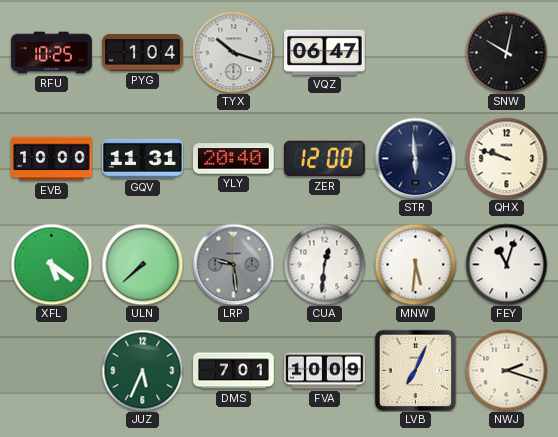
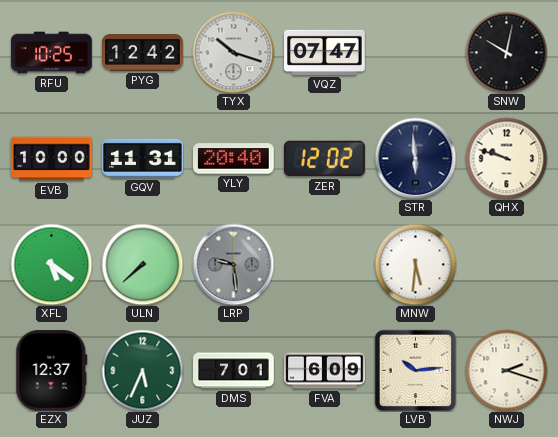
PYG: 1:04 -> 12:42 (143, 53)
VQZ: 06:47 -> 07:47 (325, 52)
ZER: 12:00 -> 12:02 (325, 159)
CUA: 12:31 -> none (324, 264)
FEY: 11:03 -> none (506, 264)
EZX: none -> 12:37 (52, 371)
FVA: 10:09 -> 6:09 (325, 371)
LVB: 7:04 -> 10:14 (415, 370)
